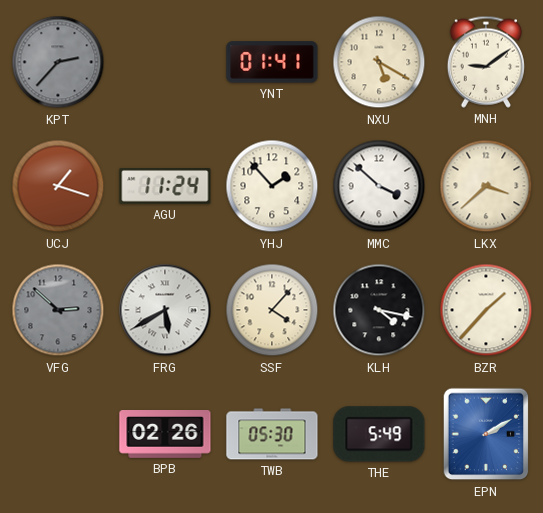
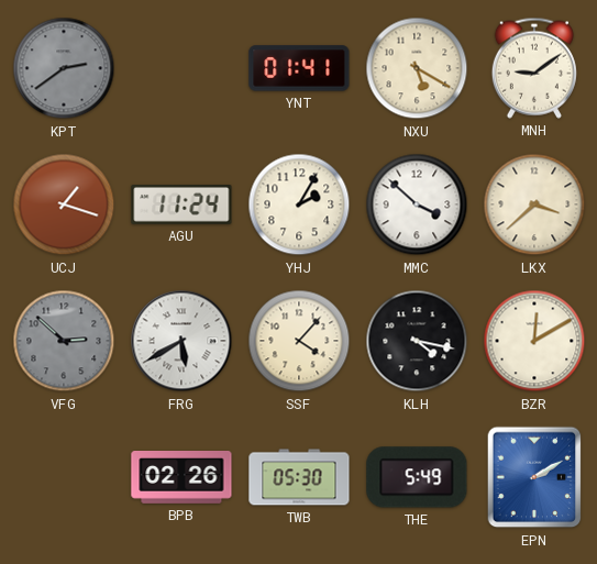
KPT: 2:37 -> 2:39 (64, 68)
YHJ: 1:53 -> 2:05 (299, 204)
BZR: 1:37 -> 12:10 (534, 341)
